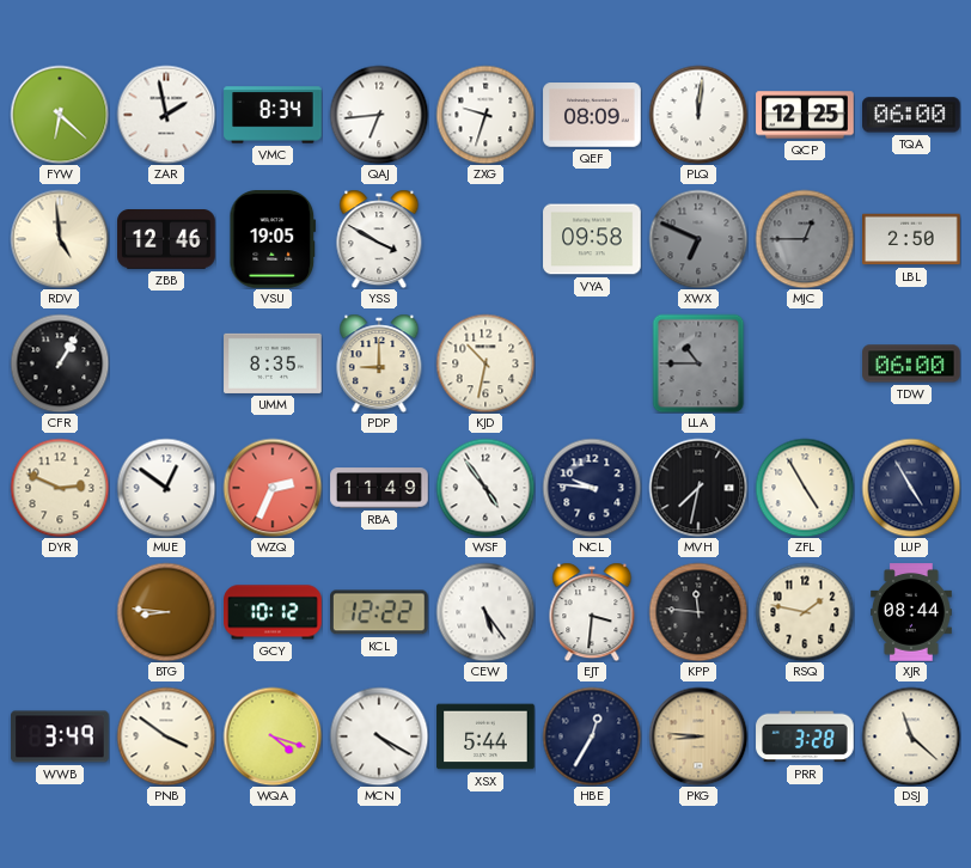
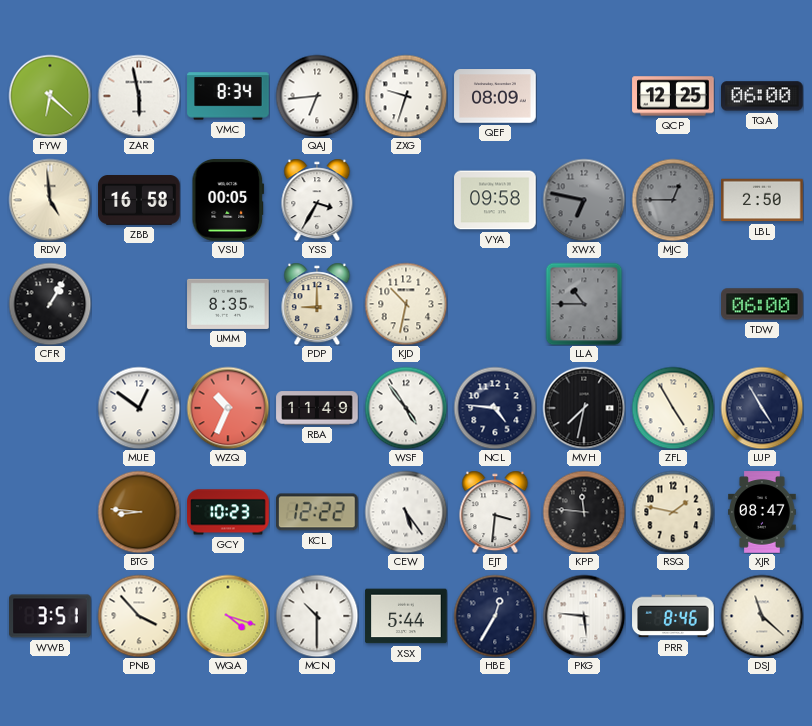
ZAR: 1:58 -> 5:58 (139, 96)
PLQ: 12:01 -> none (698, 115)
ZBB: 12:46 -> 16:58 (139, 201)
VSU: 19:05 -> 00:05 (228, 200)
YSS: 3:50 -> 3:35 (317, 200)
XWX: 6:49 -> 6:47 (584, 200)
DYR: 2:49 -> none (60, 488)
WZQ: 2:34 -> 10:34 (228, 408)
NCL: 9:46 -> 4:46 (495, 408)
GCY: 10:12 -> 10:23 (228, 512)
XJR: 08:44 -> 08:47 (763, 512)
WWB: 3:49 -> 3:51 (50, 616)
PNB: 3:51 -> 3:53 (139, 616)
MCN: 4:20 -> 10:30 (317, 616)
PKG: 8:46 -> 5:46 (584, 616)
PKG dial: champagne -> white (584, 616)
PRR: 3:28 -> 8:46 (673, 616)
